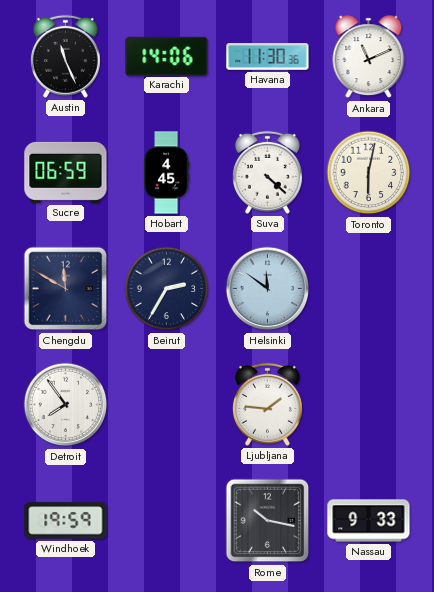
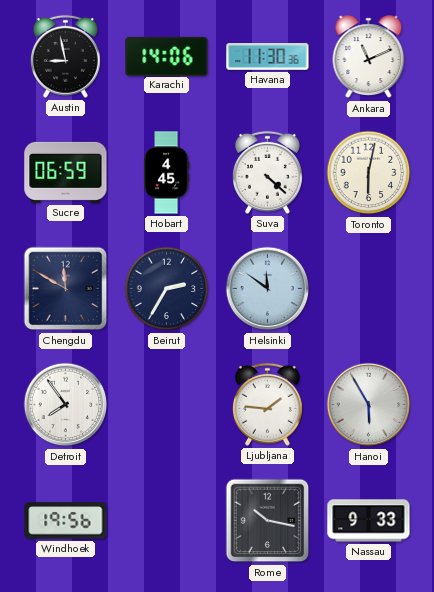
Austin: 11:26 -> 8:58 (65, 56)
Hanoi: none -> 5:55 (369, 405)
Windhoek: 19:59 -> 19:56 (66, 521)
